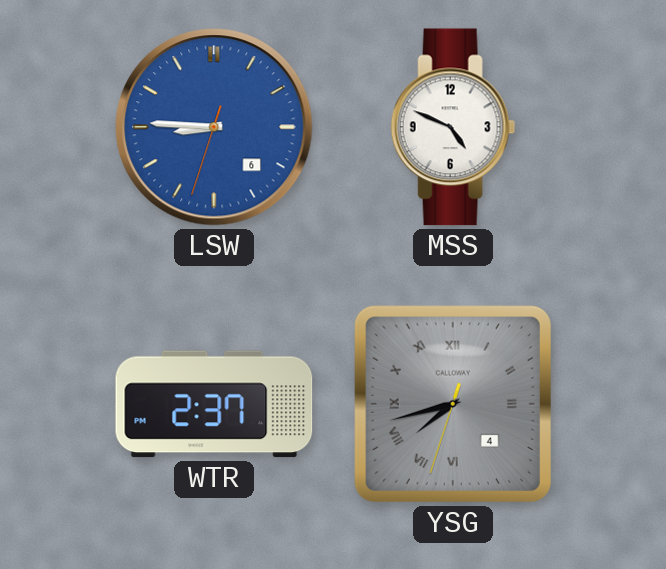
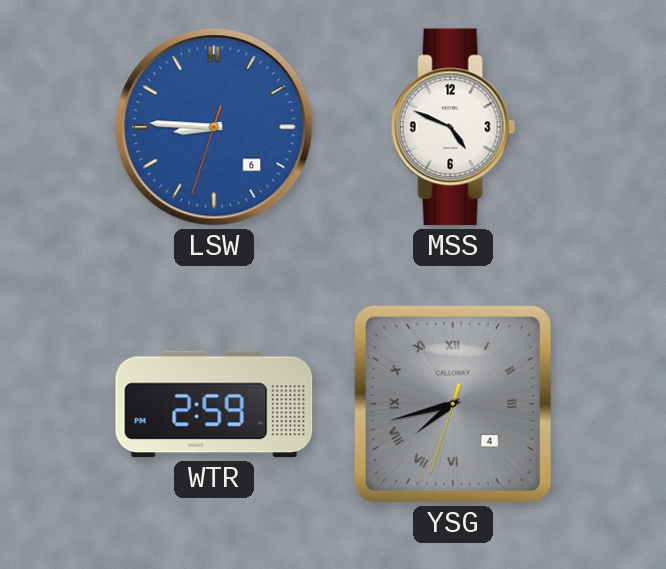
WTR: 2:37 -> 2:59 (214, 404)
